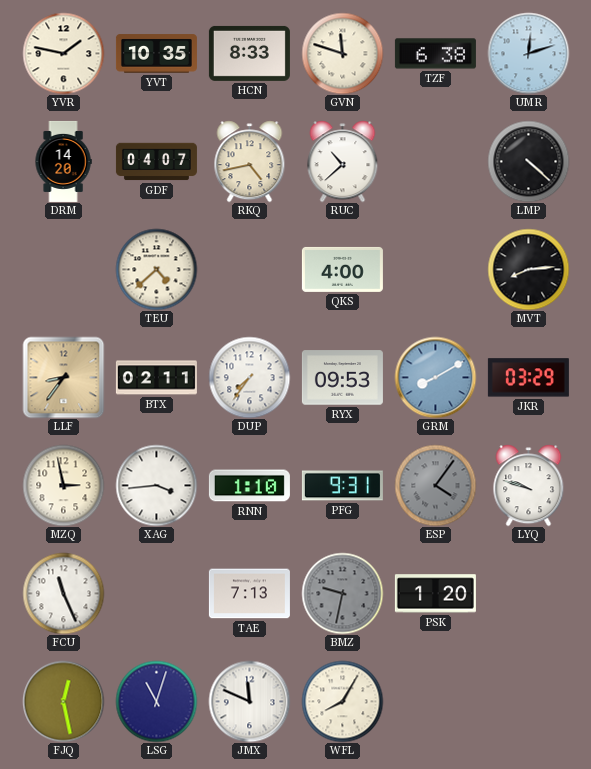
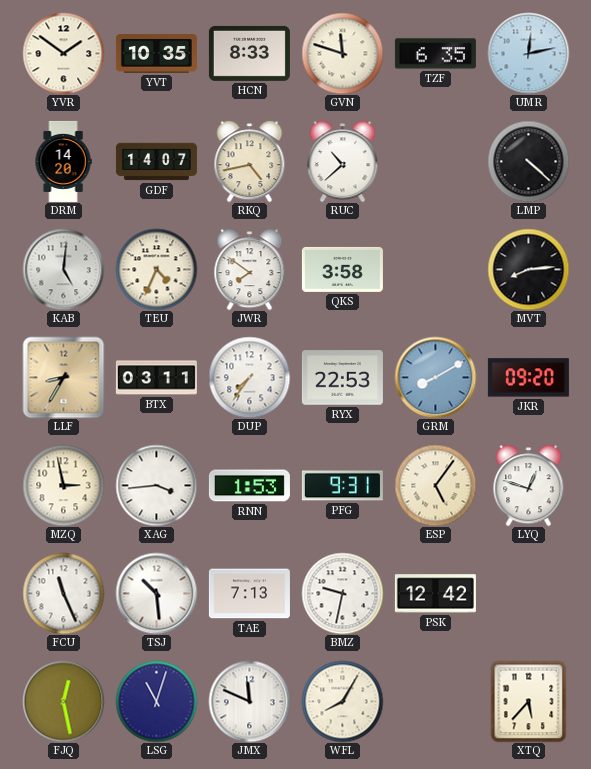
YVR: 1:47 -> 1:51 (63, 53)
TZF: 6:38 -> 6:35 (435, 54)
UMR: 12:12 -> 12:13 (528, 53)
GDF: 04:07 -> 14:07 (156, 162)
KAB: none -> 5:01 (63, 269)
TEU: 4:38 -> 4:34 (156, 269)
JWR: none -> 7:51 (250, 269)
QKS: 4:00 -> 3:58 (342, 269)
LLF: 8:36 -> 8:35 (63, 377)
BTX: 02:11 -> 03:11 (156, 378)
RYX: 09:53 -> 22:53 (342, 378)
JKR: 03:29 -> 09:20 (528, 378)
RNN: 1:10 -> 1:53 (249, 486)
ESP: 4:06 -> 5:06 (435, 485)
ESP dial: grey -> cream (435, 485)
LYQ: 9:48 -> 12:48 (529, 485)
TSJ: none -> 10:29 (156, 593)
BMZ dial: grey -> white (342, 593)
PSK: 1:20 -> 12:42 (435, 594)
XTQ: none -> 5:37 (529, 701)
